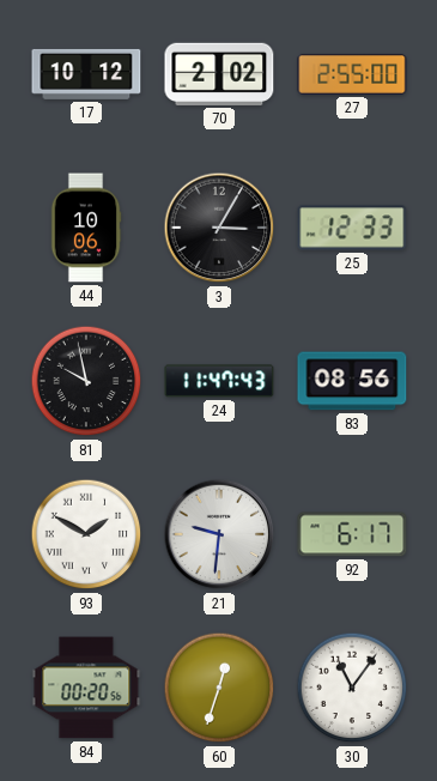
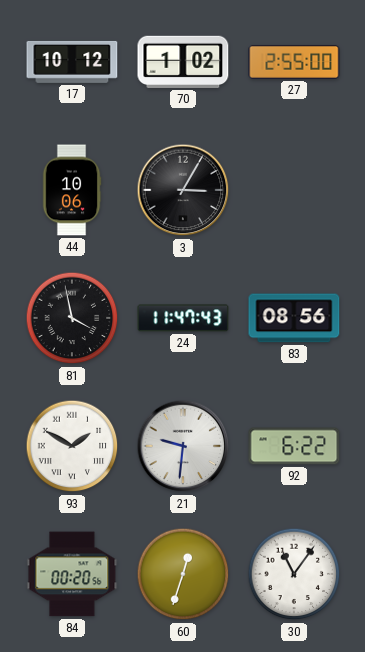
70: 2:02 -> 1:02 (183, 62)
25: 12:33 -> none (352, 228)
81: 9:58 -> 3:58 (72, 318)
92: 6:17 -> 6:22 (294, 446)
